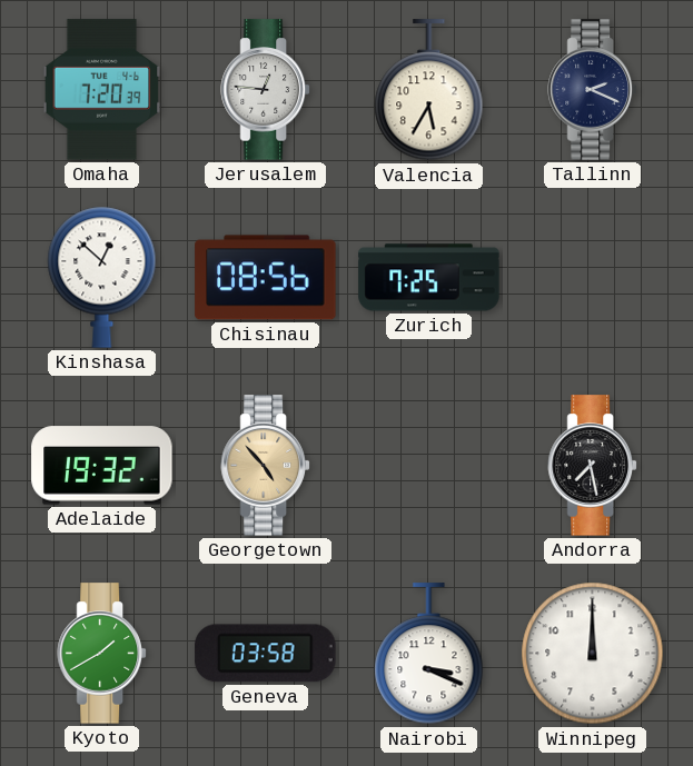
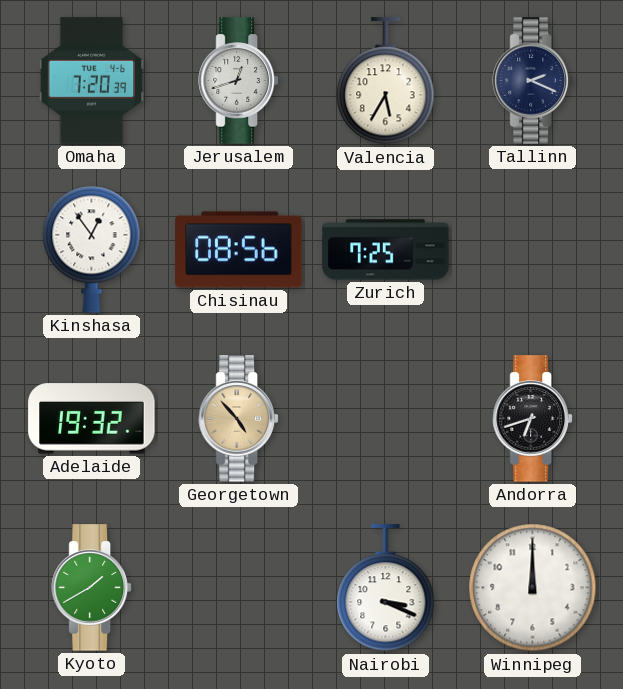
Jerusalem: 12:46 -> 12:42 (239, 81)
Kinshasa: 12:52 -> 12:54 (92, 249)
Andorra: 7:28 -> 6:42 (533, 419)
Geneva: 03:58 -> none (266, 654)
